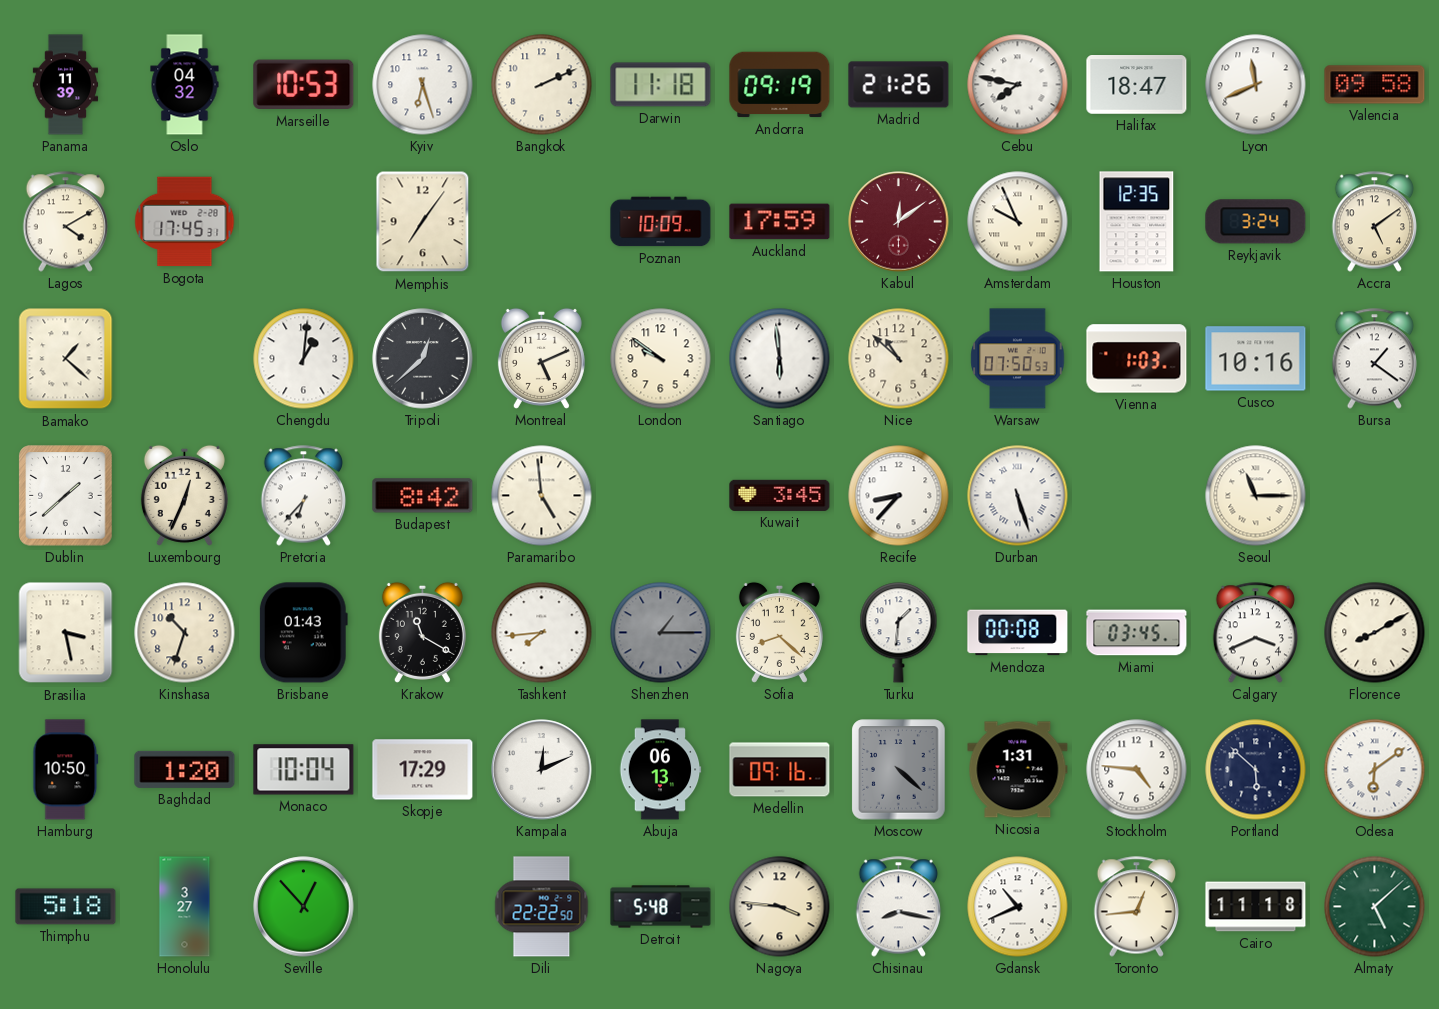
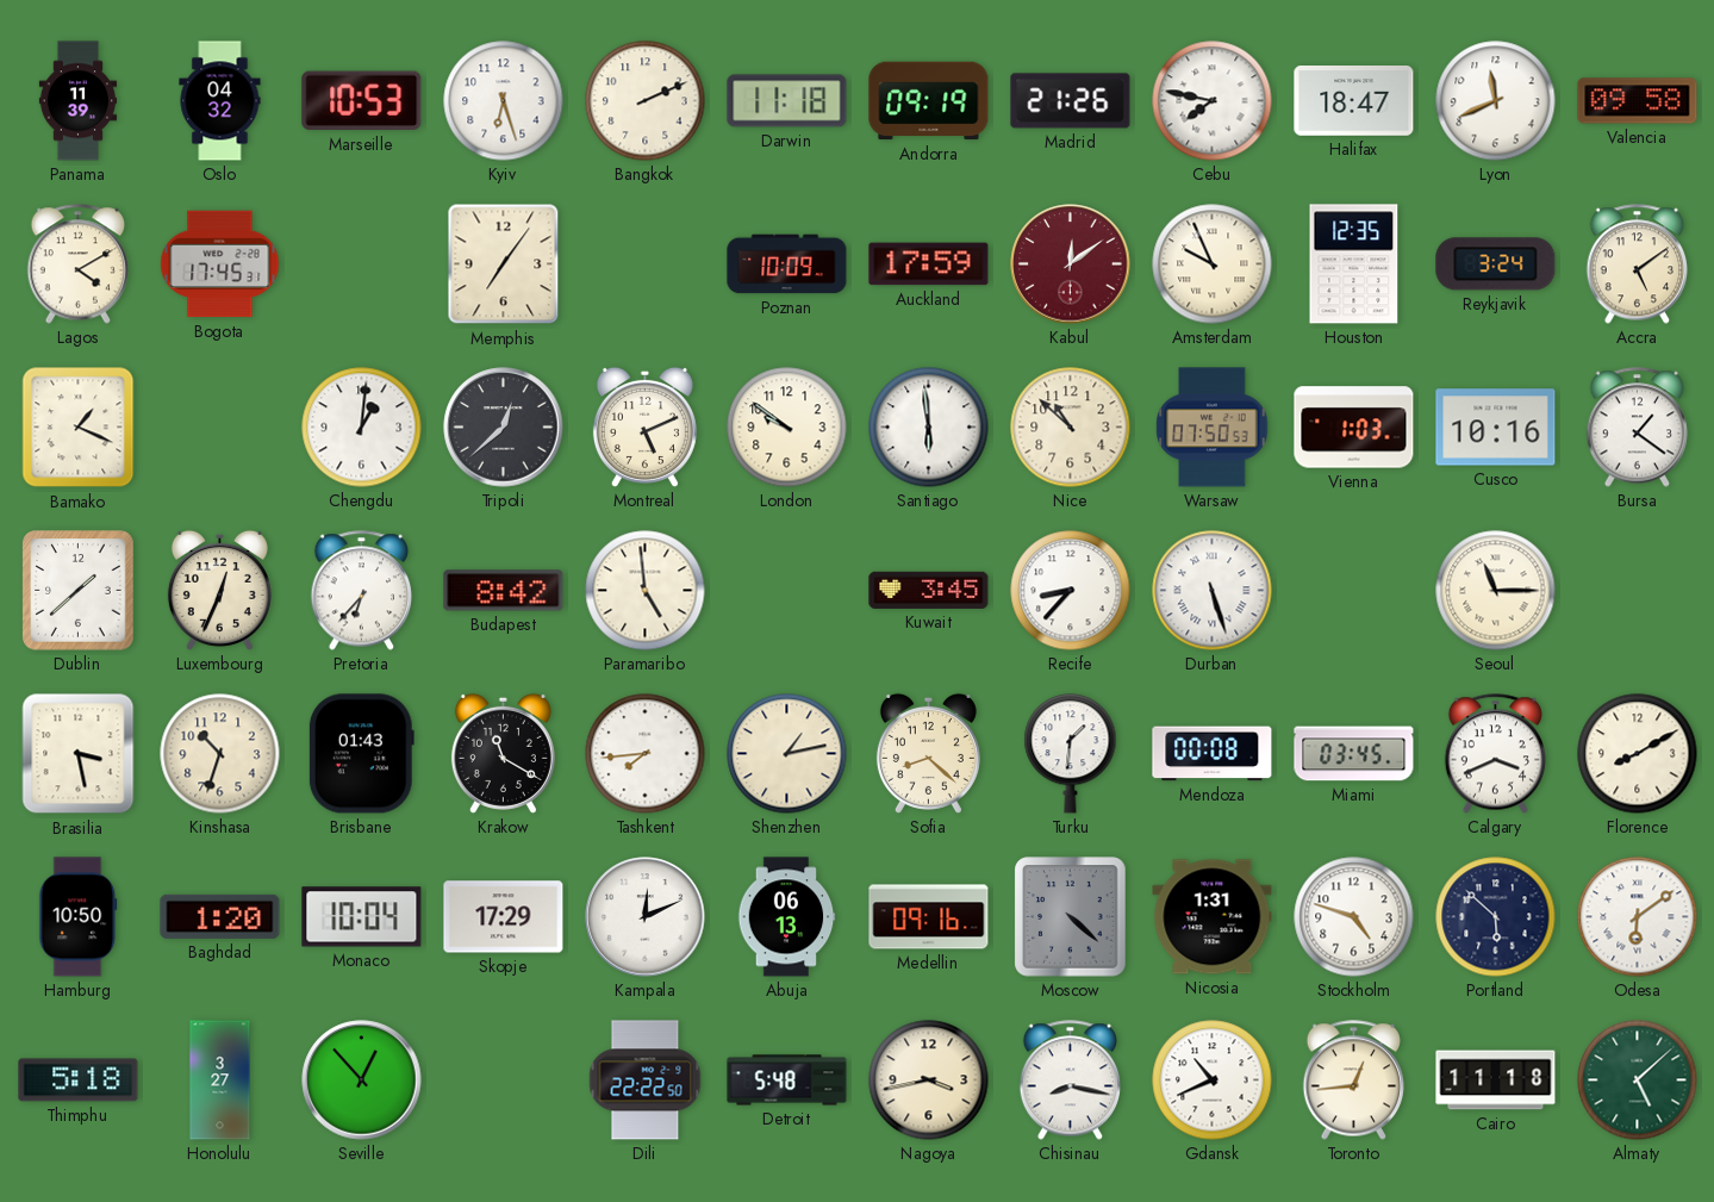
Bamako: 1:22 -> 1:19 (79, 428)
Shenzhen: 1:15 -> 1:13 (787, 754)
Shenzhen dial: grey -> cream (787, 754)
Stockholm: 4:46 -> 4:48 (1354, 917)
Nagoya: 3:46 -> 3:43 (929, 1080)
